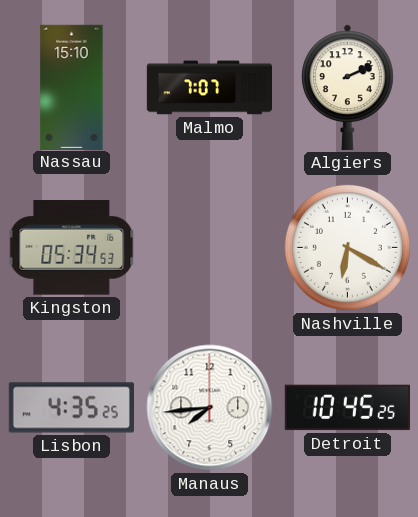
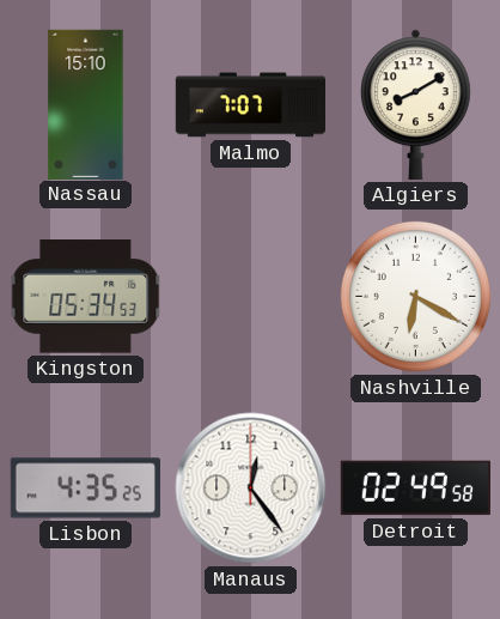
Algiers: 2:11 -> 8:10 (416, 104)
Manaus: 7:44 -> 12:24 (251, 488)
Detroit: 10:45 -> 02:49 (415, 488)
